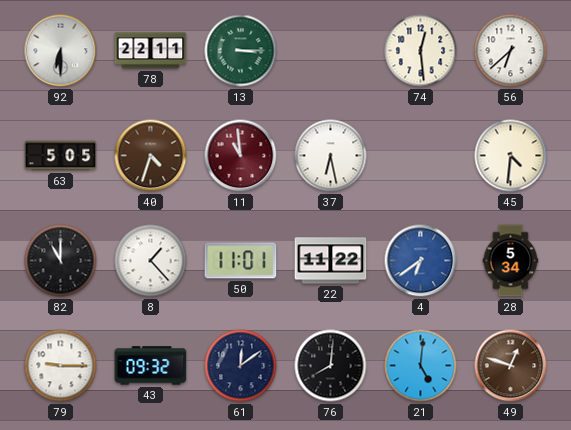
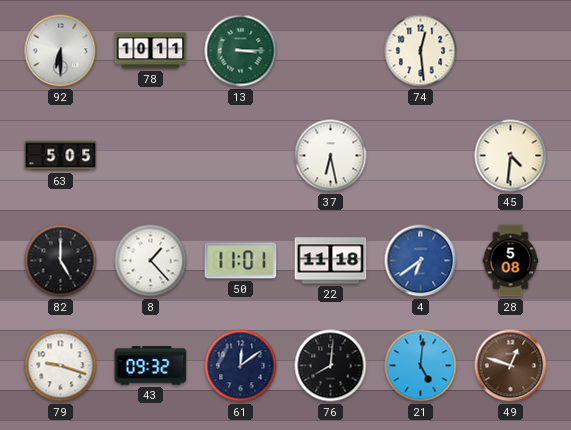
78: 22:11 -> 10:11 (151, 51)
56: 6:38 -> none (511, 51)
40: 4:33 -> none (151, 156)
11: 10:59 -> none (241, 156)
82: 11:00 -> 5:00 (61, 261)
22: 11:22 -> 11:18 (331, 261)
28: 5:34 -> 5:08 (511, 261)
79: 9:15 -> 9:18 (61, 366)
